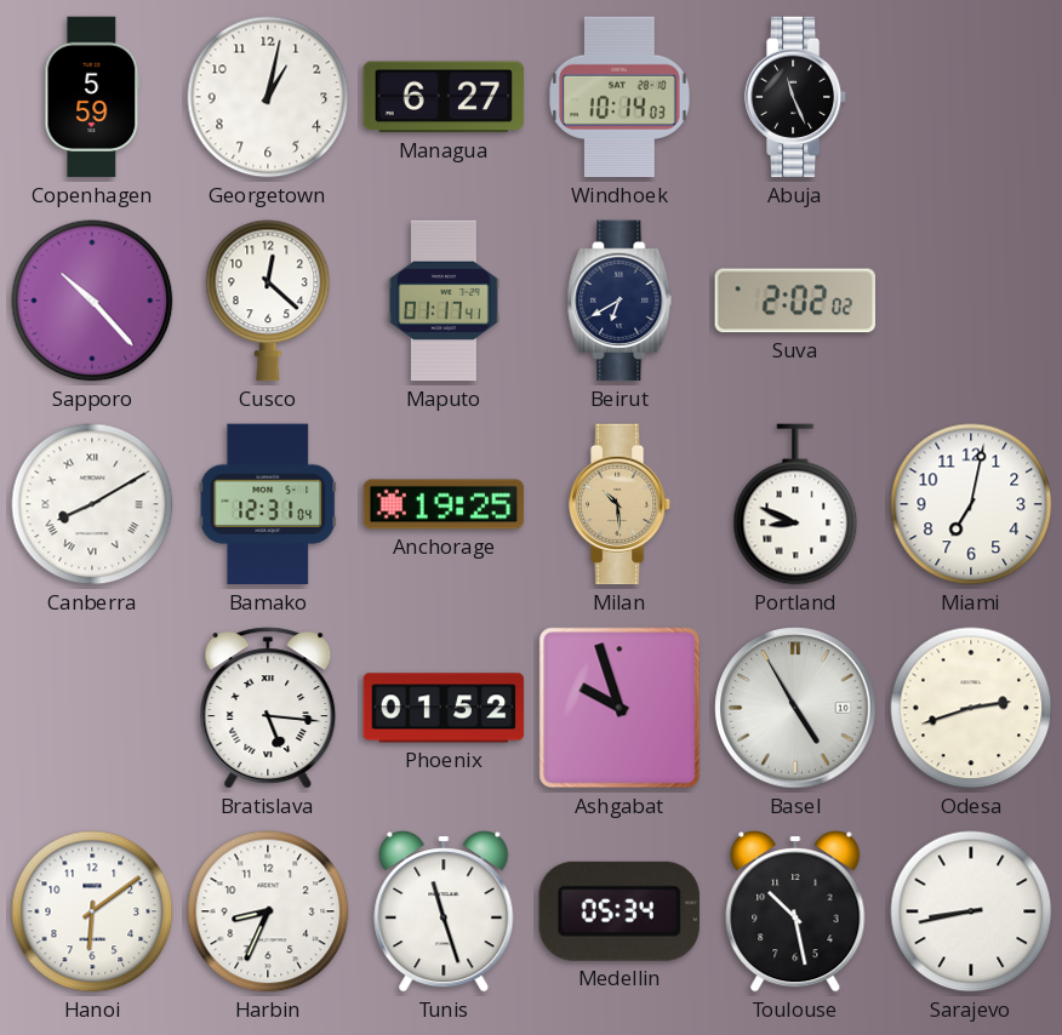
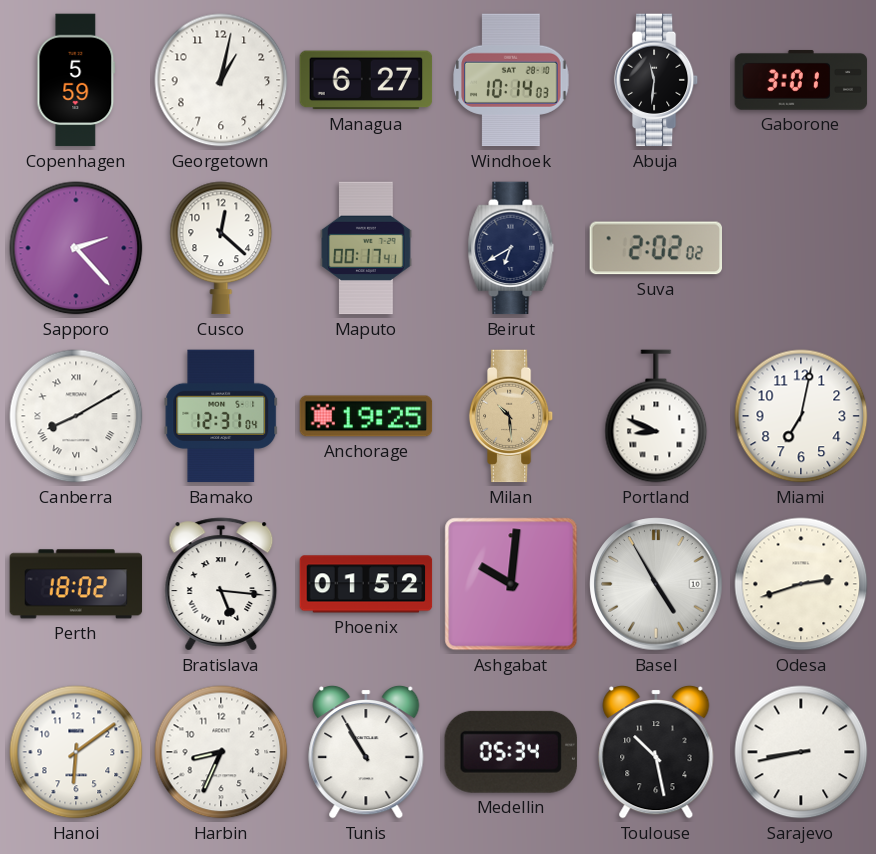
Abuja: 11:26 -> 11:31 (656, 80)
Gaborone: none -> 3:01 (801, 80)
Sapporo: 10:23 -> 2:23 (76, 248)
Maputo: 01:17 -> 00:17 (366, 248)
Perth: none -> 18:02 (76, 584)
Ashgabat: 9:57 -> 10:01 (511, 584)
Tunis: 11:27 -> 10:55 (366, 752)
